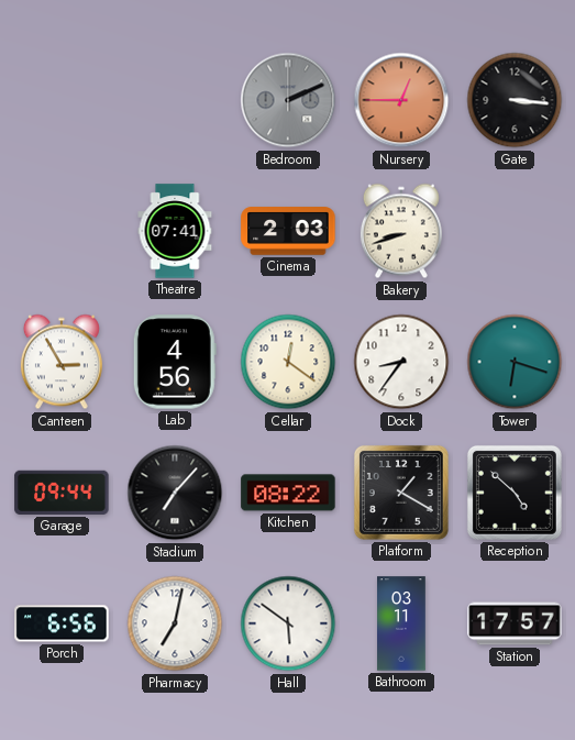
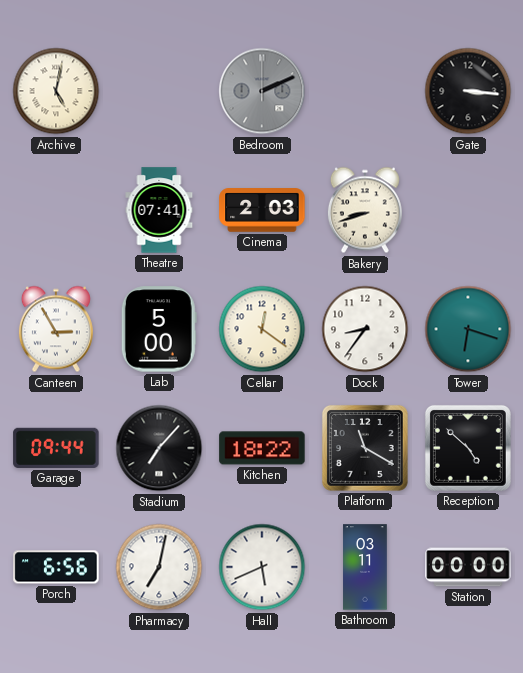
Archive: none -> 5:02 (56, 91)
Nursery: 12:45 -> none (401, 100)
Lab: 4:56 -> 5:00 (159, 329)
Kitchen: 08:22 -> 18:22 (262, 448)
Platform: 1:20 -> 11:20 (365, 448)
Hall: 5:51 -> 5:41 (262, 567)
Station: 17:57 -> 00:00 (468, 567)
